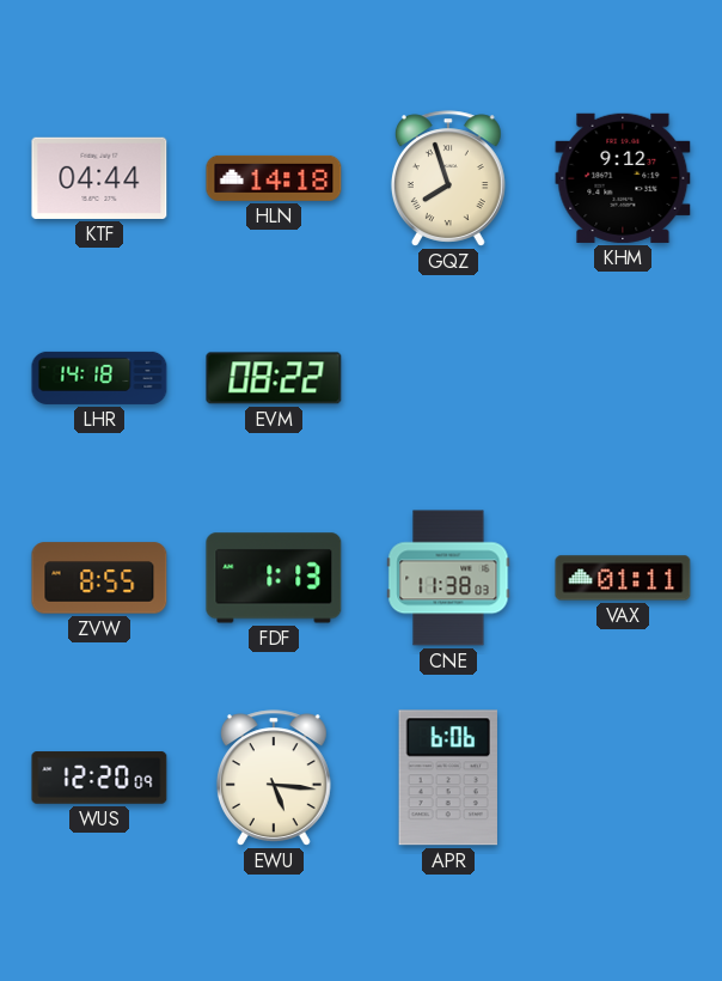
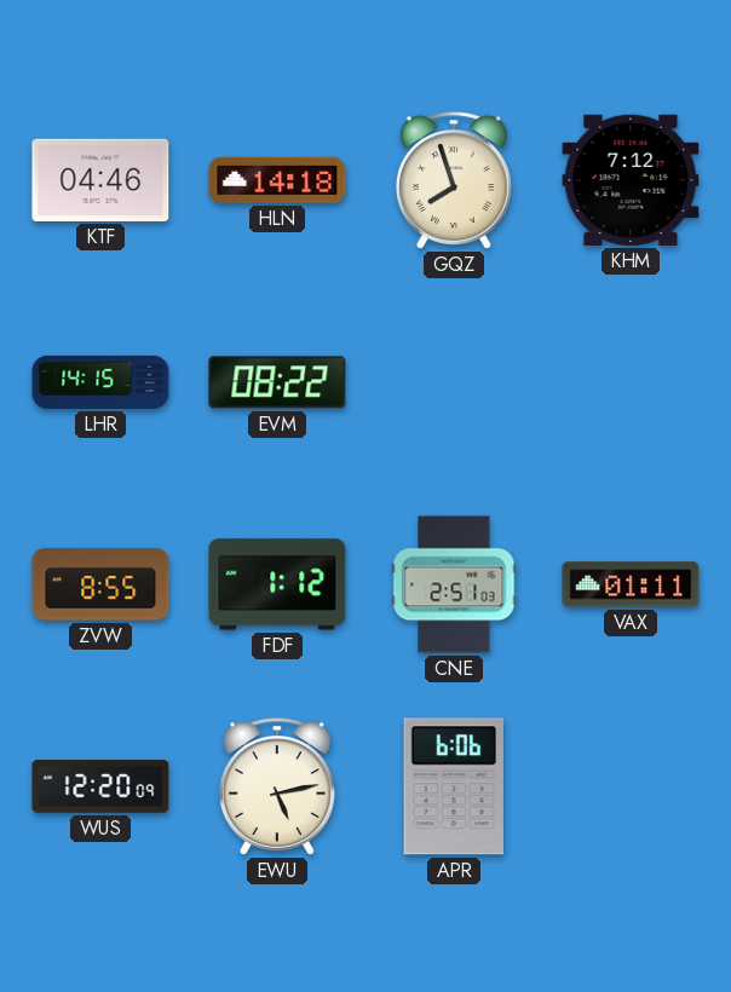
KTF: 04:44 -> 04:46 (100, 180)
KHM: 9:12 -> 7:12 (631, 180)
LHR: 14:18 -> 14:15 (100, 382)
FDF: 1:13 -> 1:12 (277, 584)
CNE: 11:38 -> 2:51 (454, 584)
EWU: 5:16 -> 5:13 (277, 786)
